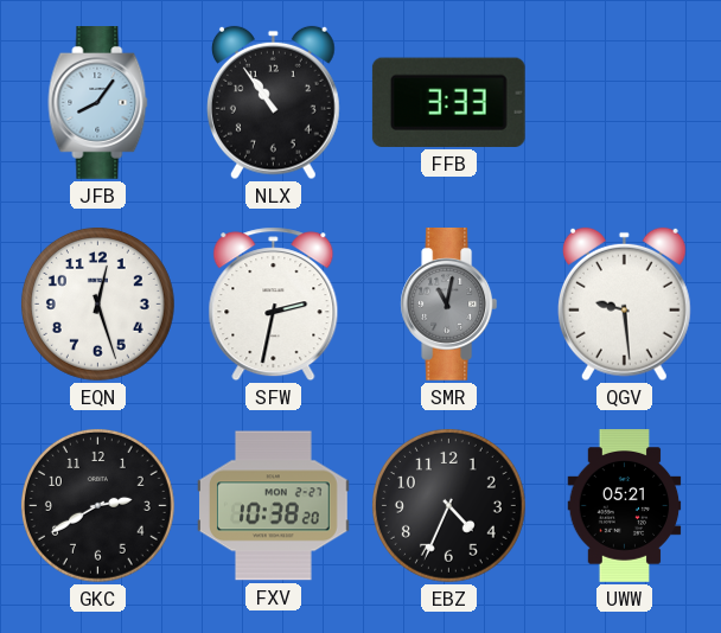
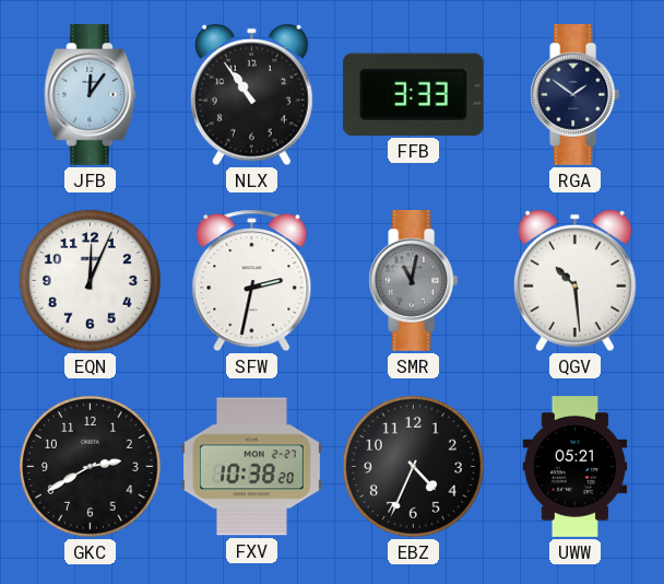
JFB: 8:06 -> 12:06 (91, 95)
RGA: none -> 1:51 (576, 95)
EQN: 12:27 -> 12:04 (90, 280)
QGV: 9:29 -> 10:29 (574, 281)
